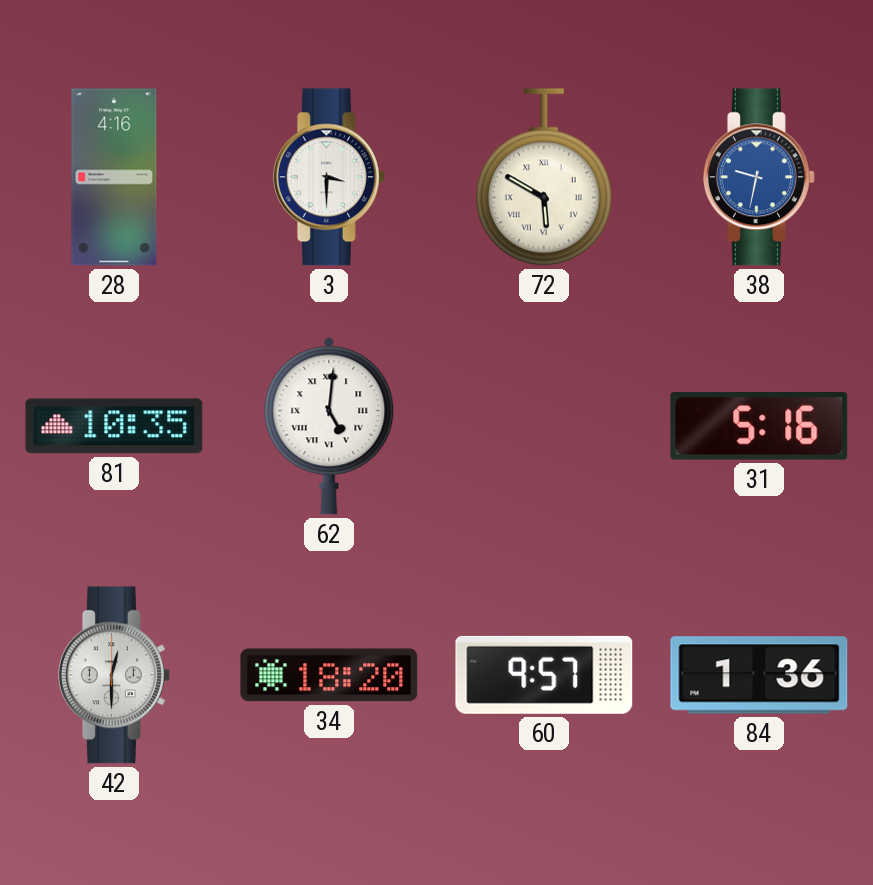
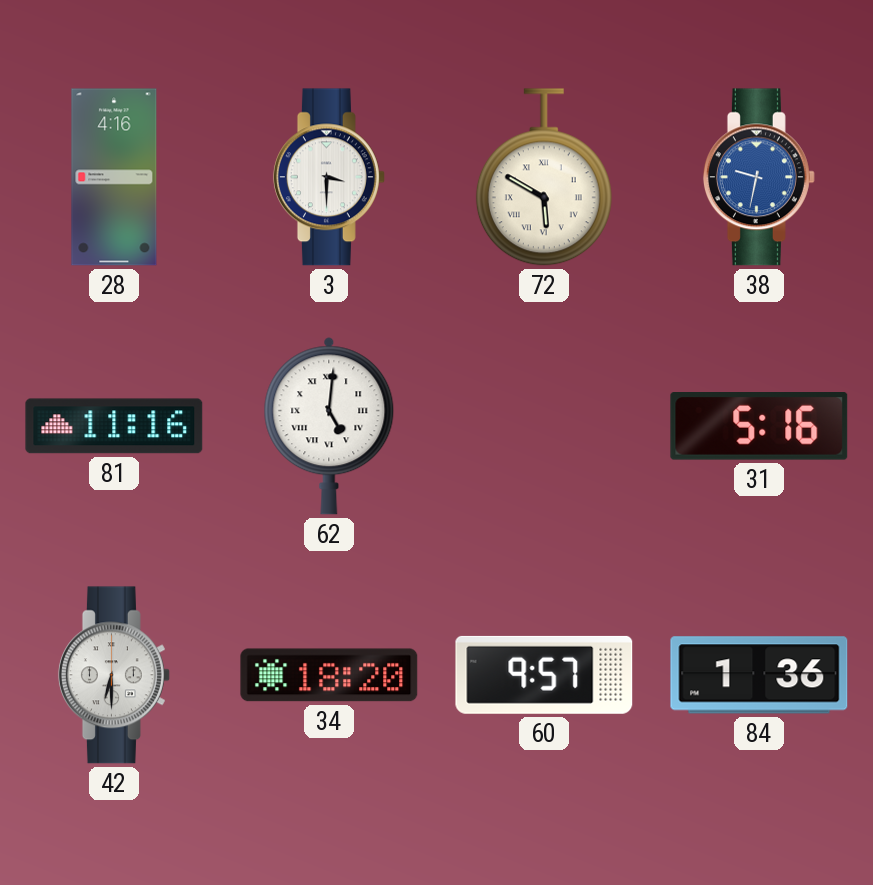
81: 10:35 -> 11:16 (114, 426)
42: 12:30 -> 6:30 (114, 675)
